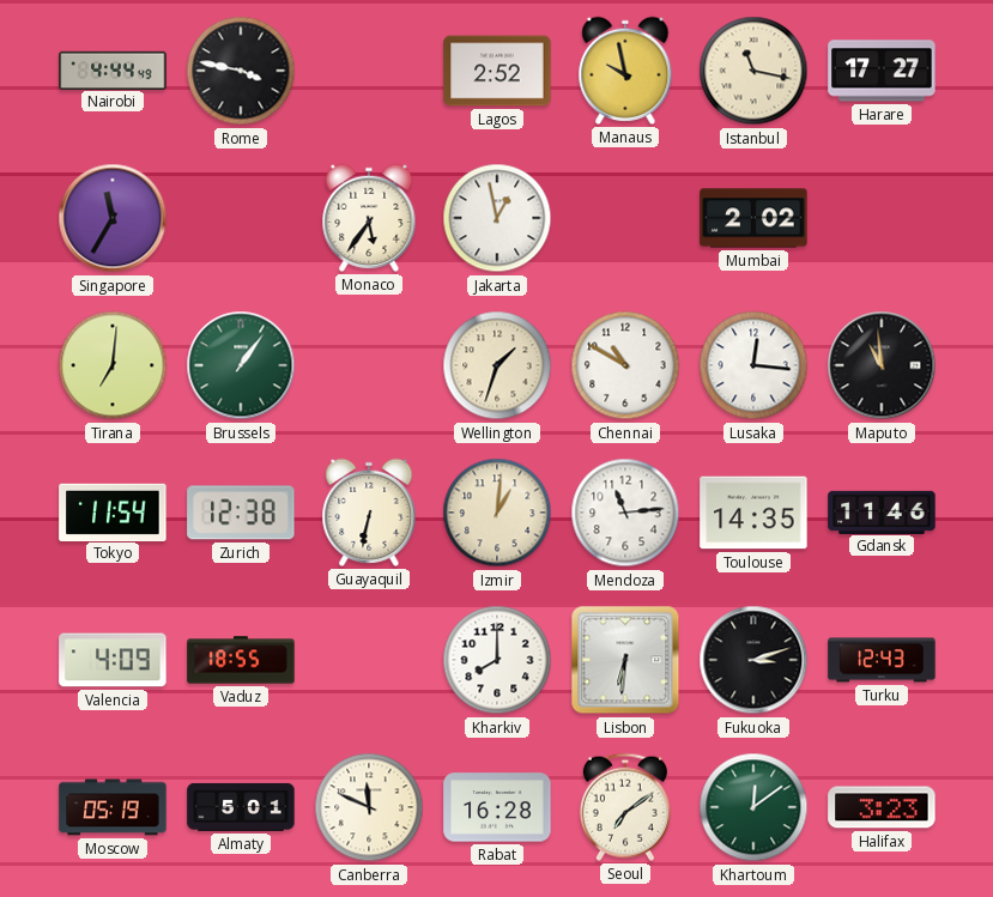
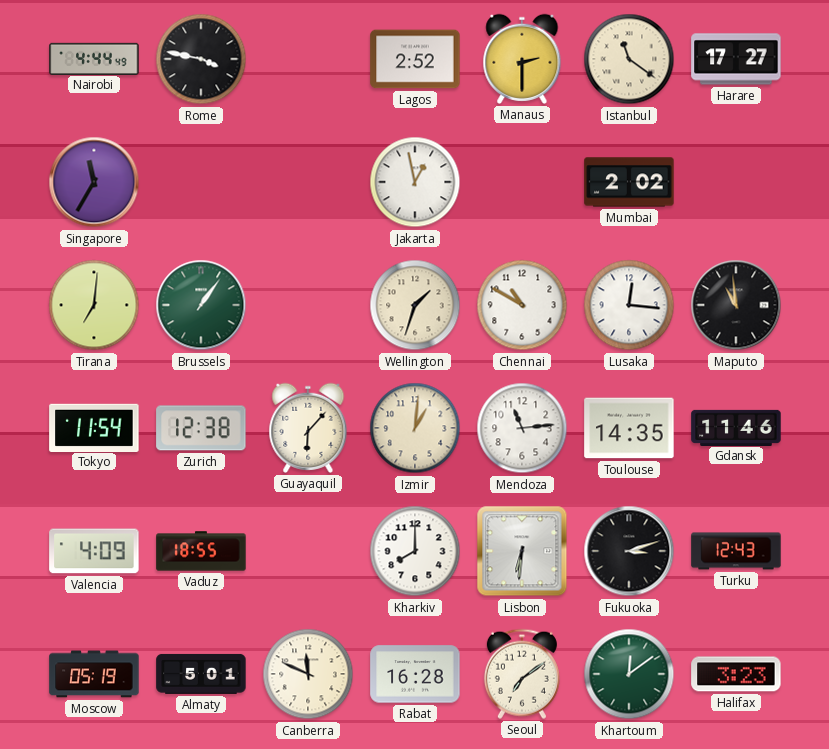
Manaus: 9:58 -> 2:30 (522, 59)
Istanbul: 11:17 -> 11:21 (629, 59)
Monaco: 5:36 -> none (369, 218)
Guayaquil: 6:32 -> 6:07 (308, 428)
